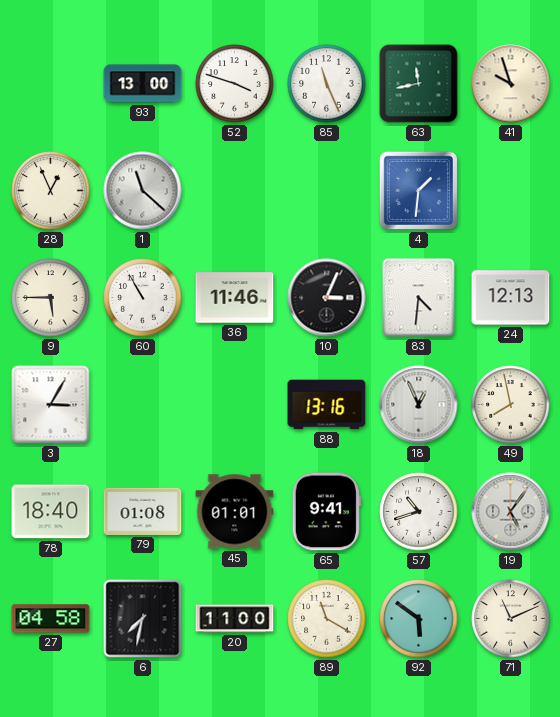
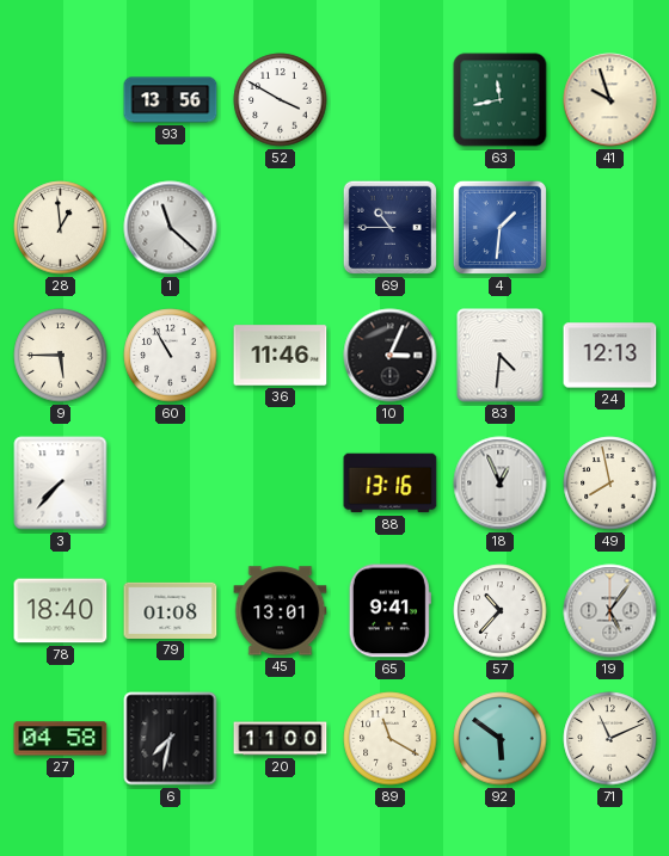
93: 13:00 -> 13:56 (171, 100)
52: 3:48 -> 3:50 (281, 100)
85: 11:26 -> none (327, 84)
28: 12:56 -> 12:59 (61, 228)
69: none -> 10:45 (389, 227)
3: 3:05 -> 7:37 (61, 484)
45: 01:01 -> 13:01 (281, 611)
57: 10:42 -> 10:37 (501, 611)
